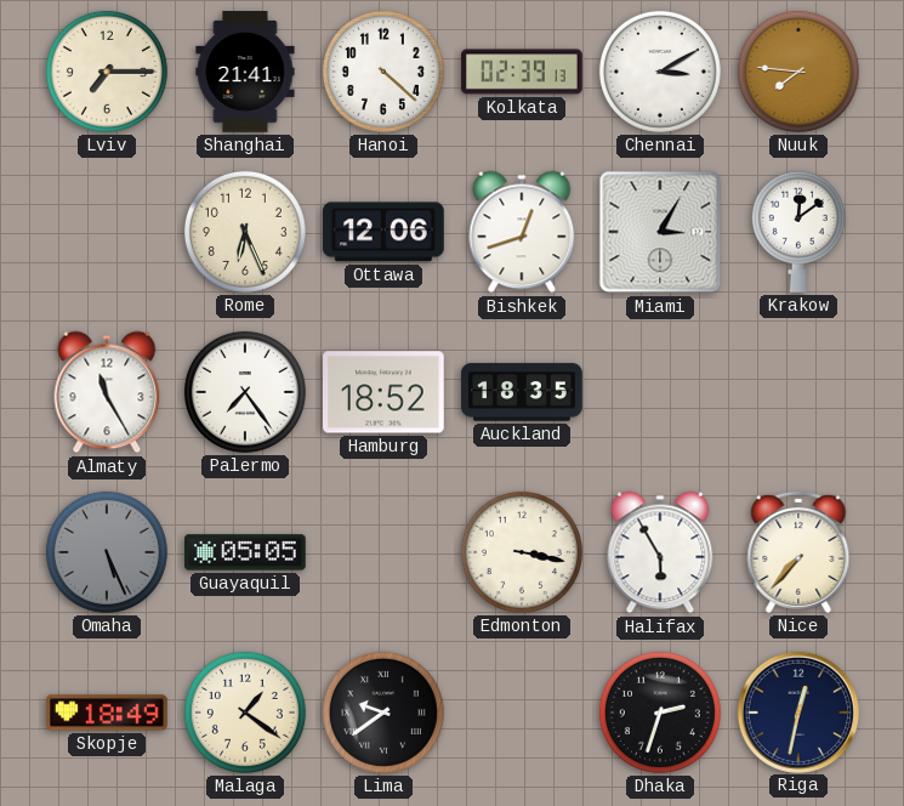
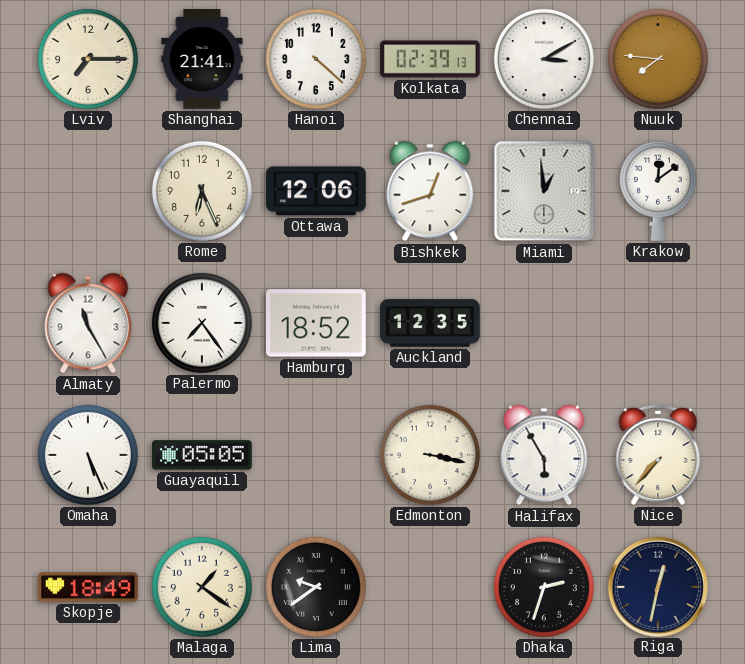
Miami: 3:05 -> 12:59 (544, 191)
Auckland: 18:35 -> 12:35 (430, 323)
Omaha dial: grey -> white (88, 455)
